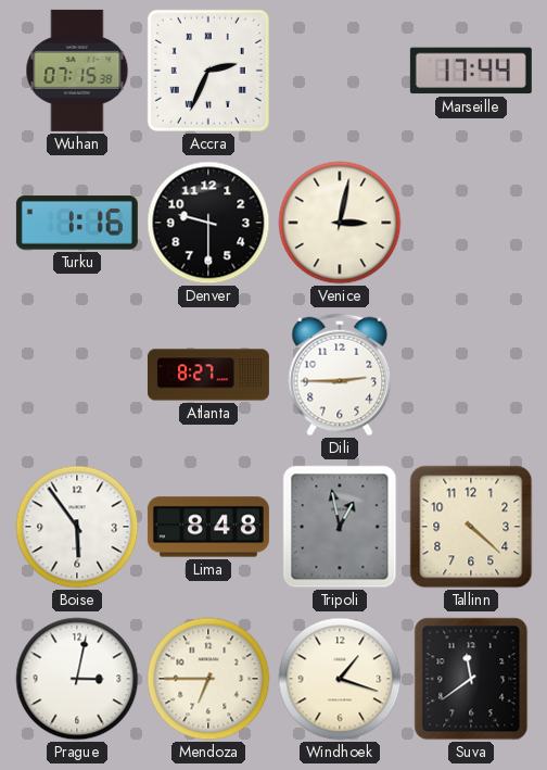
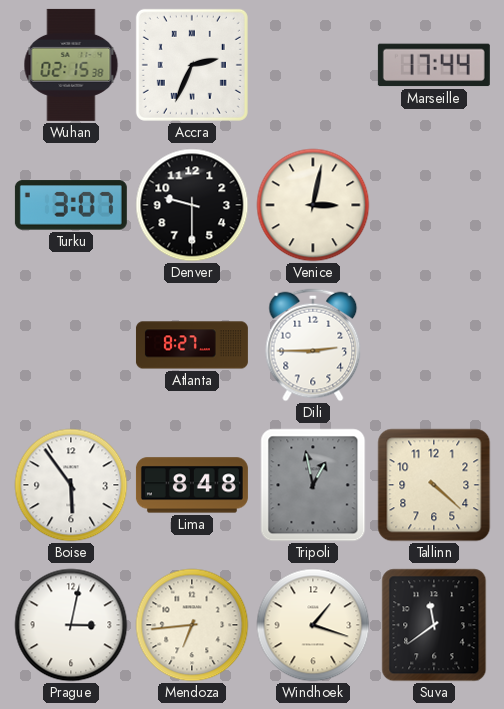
Wuhan: 07:15 -> 02:15 (71, 65)
Turku: 1:16 -> 3:07 (71, 205)
Mendoza: 6:45 -> 6:44 (192, 625)
